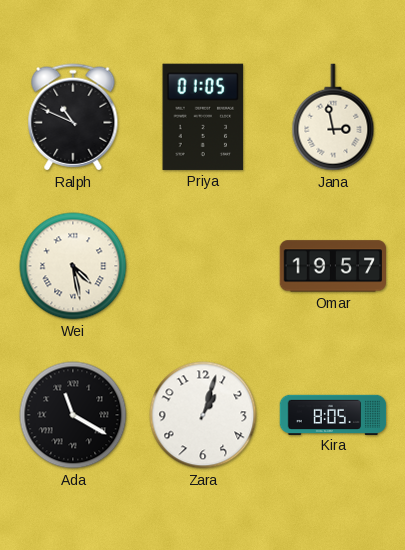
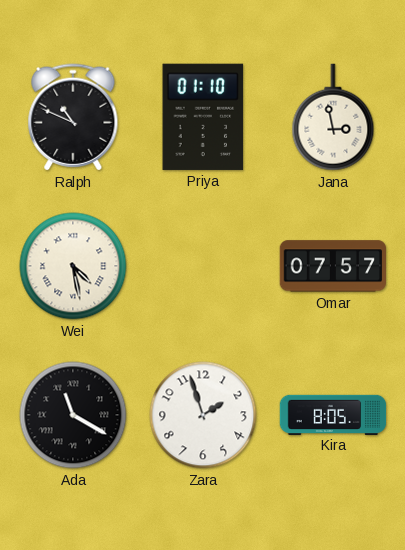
Priya: 01:05 -> 01:10 (203, 117)
Omar: 19:57 -> 07:57 (332, 266)
Zara: 1:03 -> 1:57 (203, 415)
